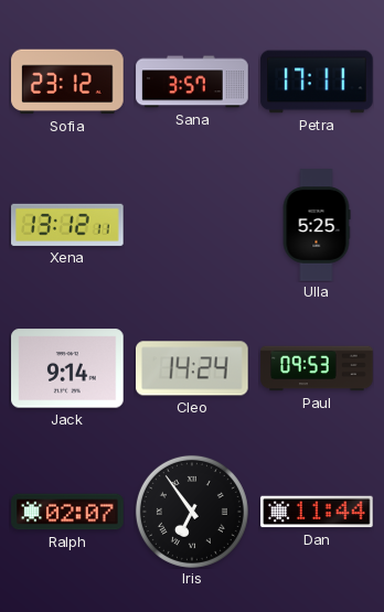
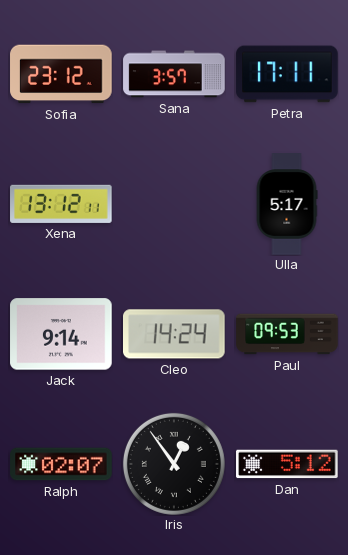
Ulla: 5:25 -> 5:17 (287, 204)
Iris: 6:54 -> 12:54 (174, 464)
Dan: 11:44 -> 5:12 (287, 464)
